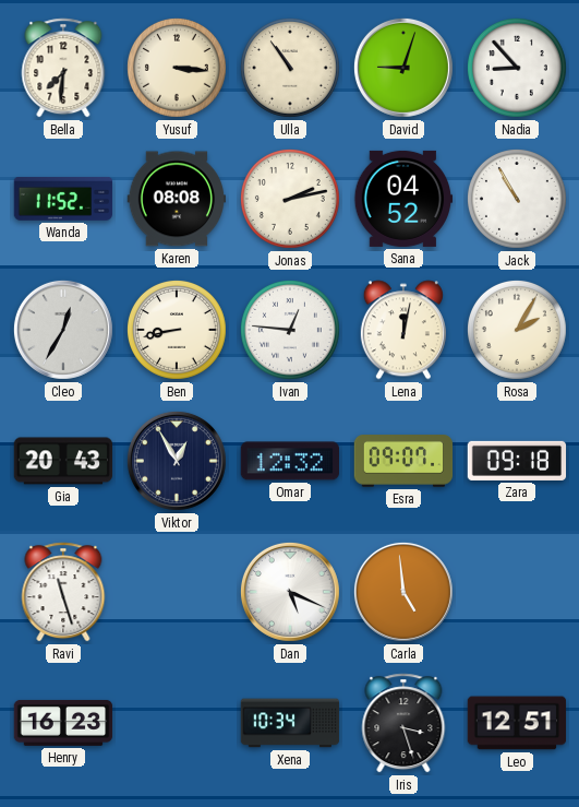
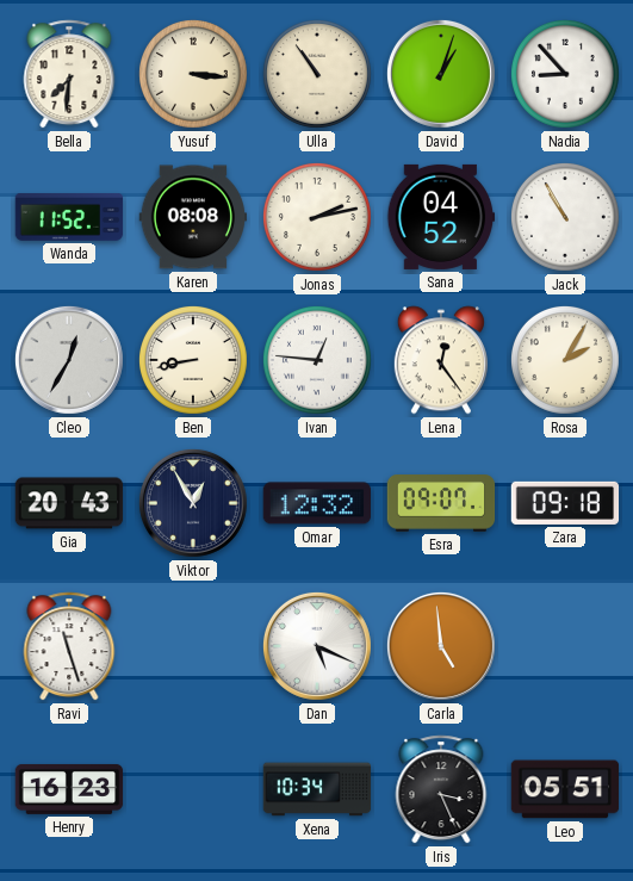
David: 9:03 -> 1:03 (441, 74)
Lena: 12:02 -> 12:24 (441, 360)
Iris: 3:27 -> 3:26 (441, 789)
Leo: 12:51 -> 05:51 (565, 789)
